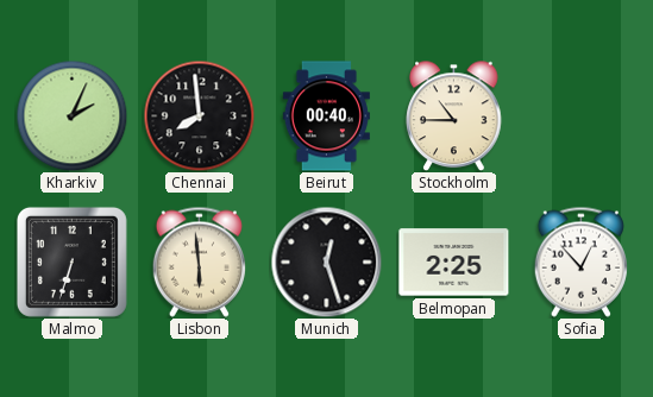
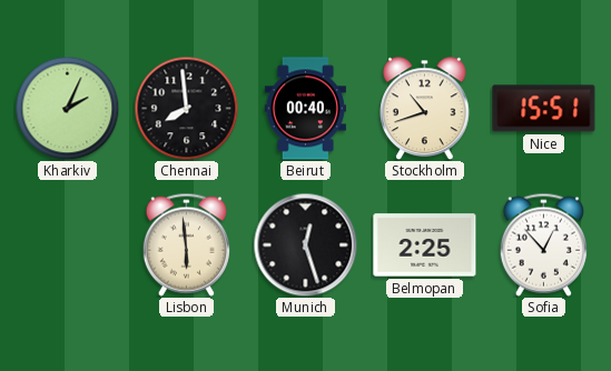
Stockholm: 10:45 -> 10:42 (425, 108)
Nice: none -> 15:51 (544, 109)
Malmo: 6:33 -> none (71, 261)
